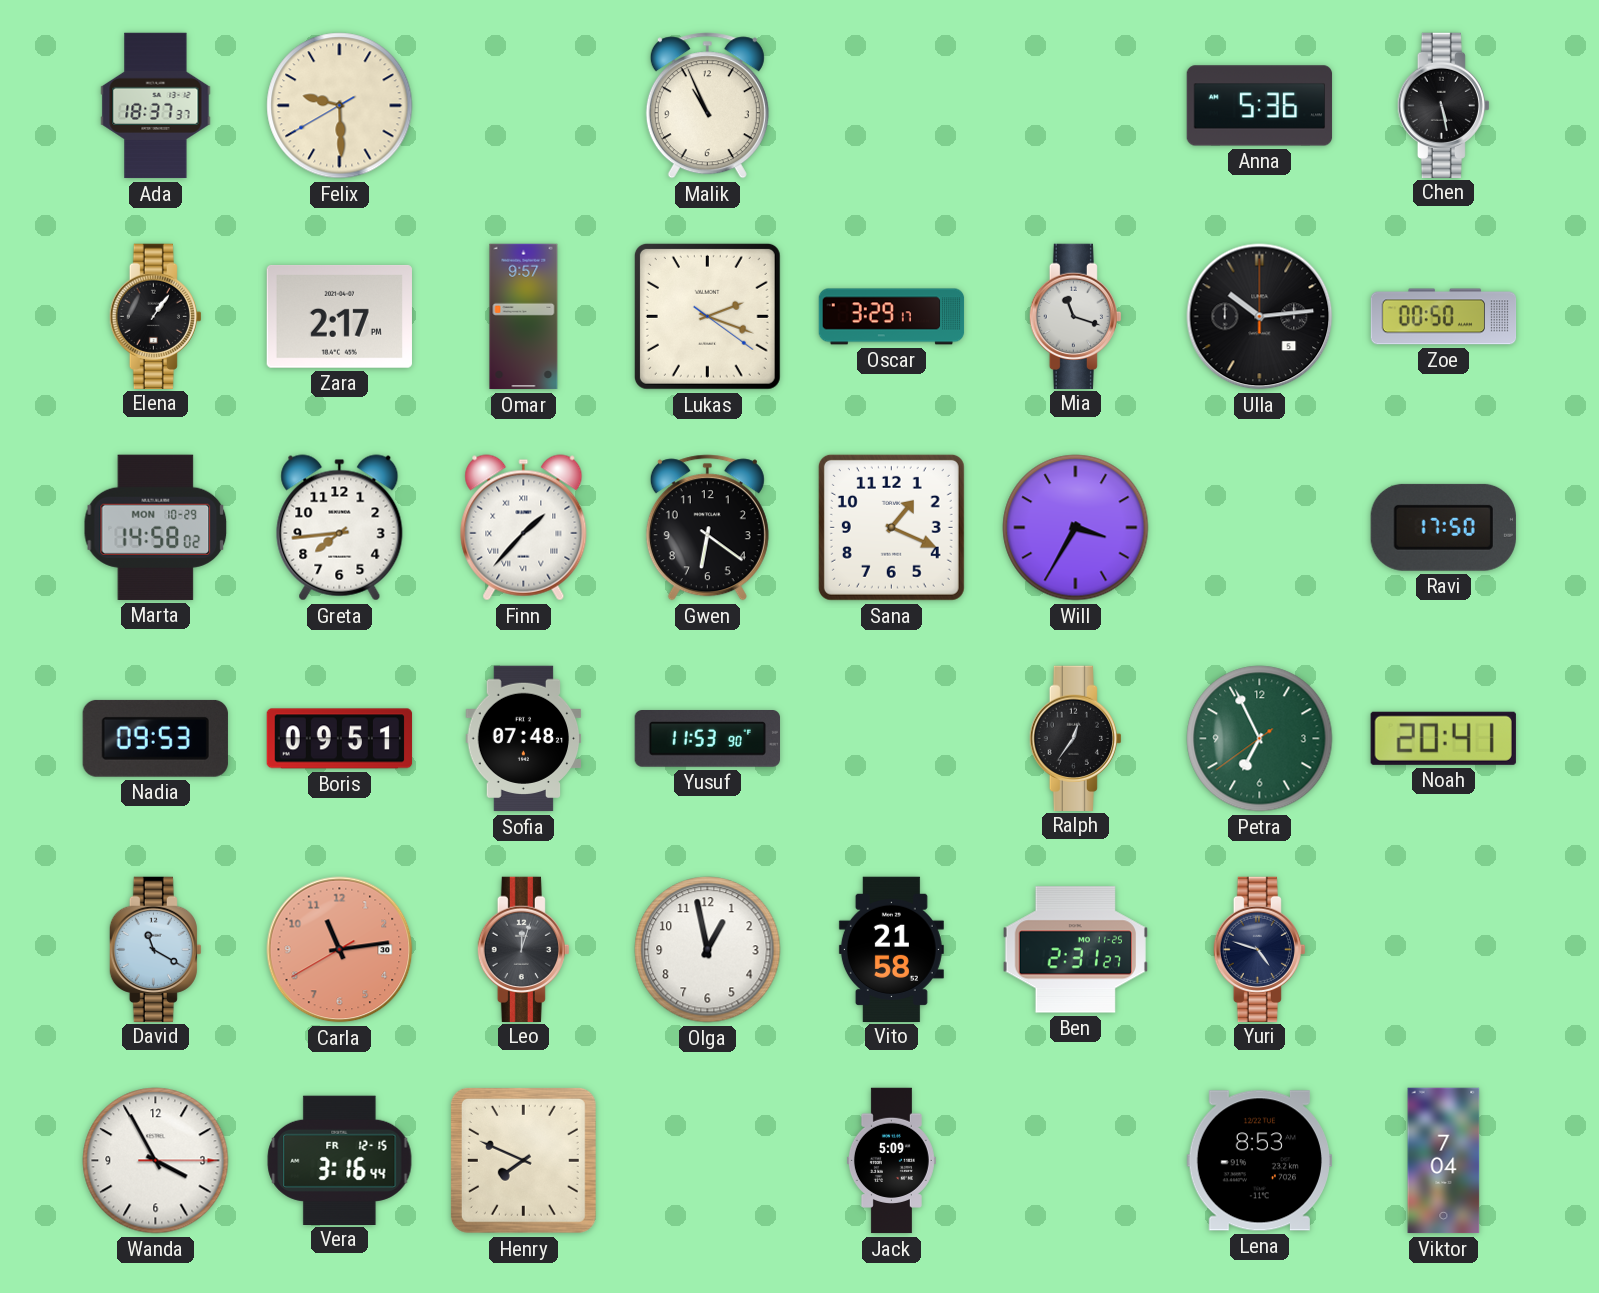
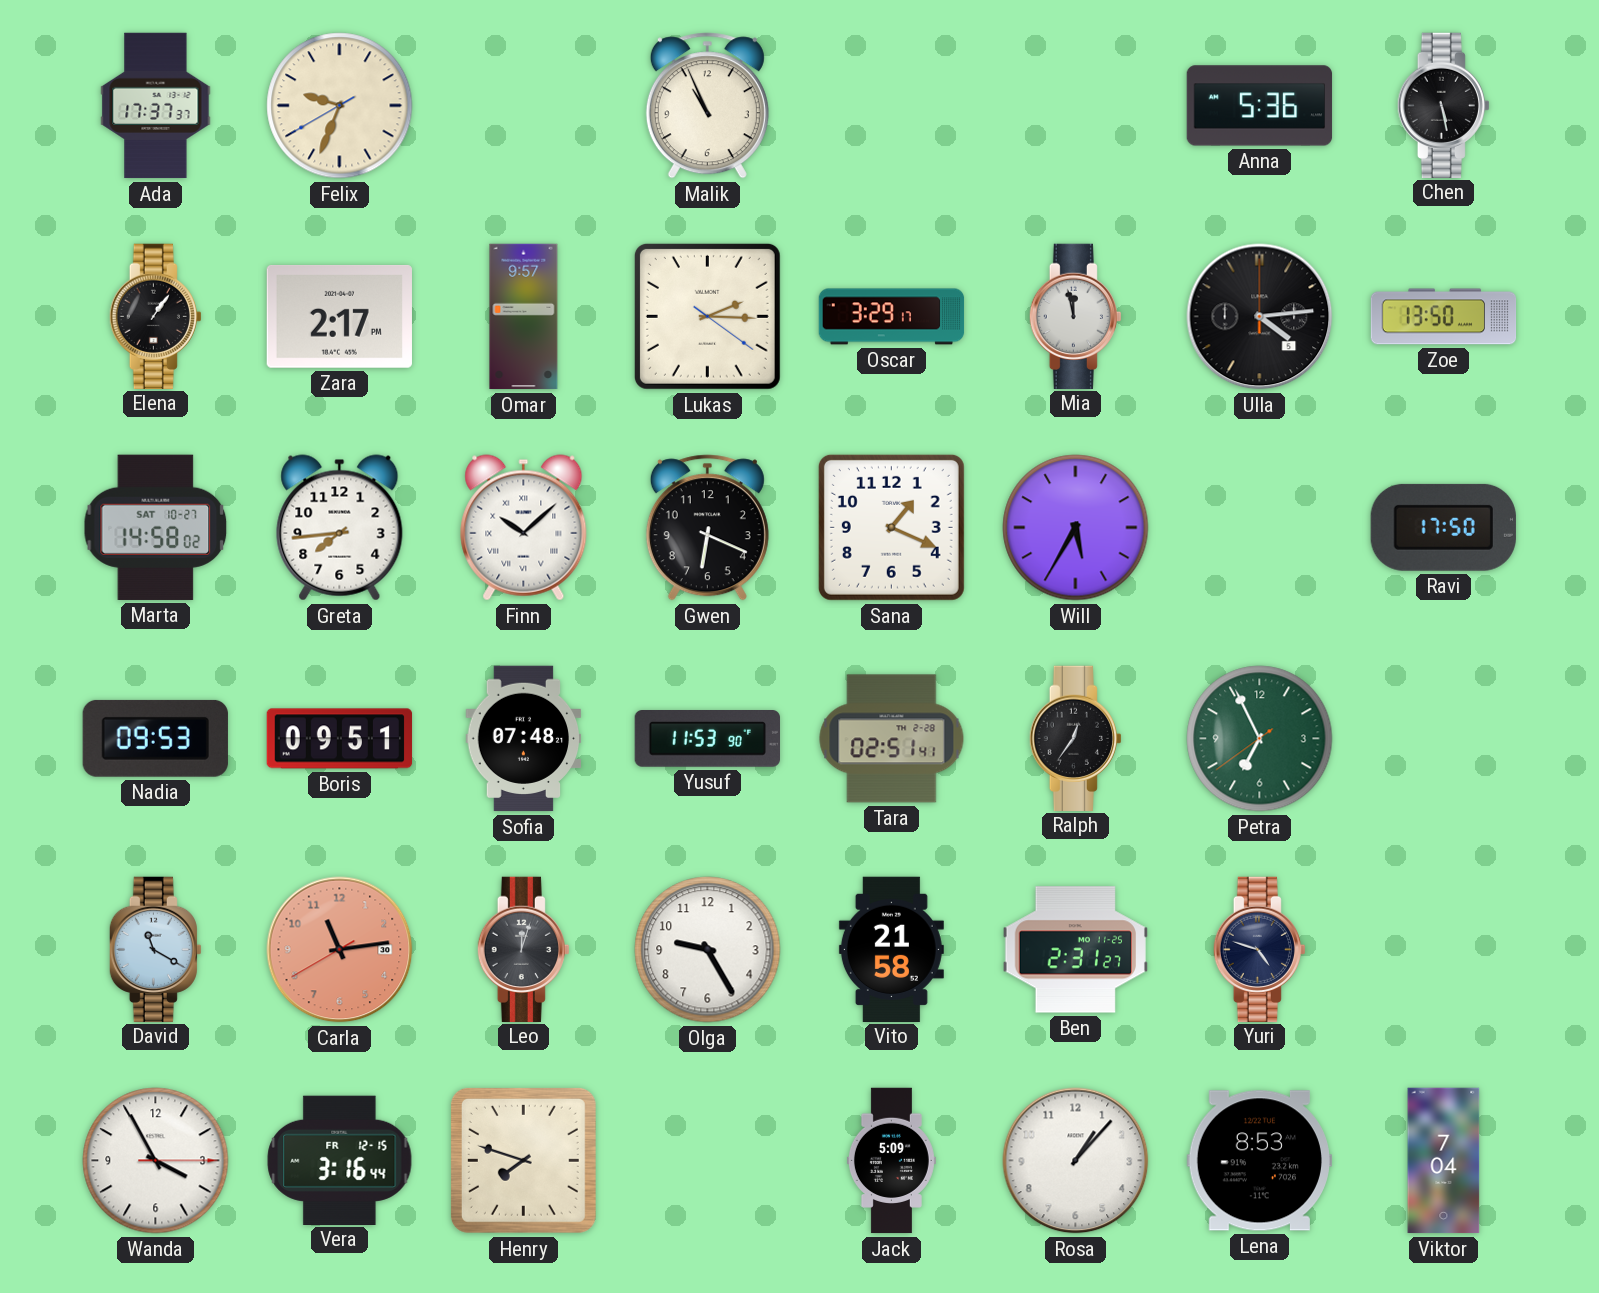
Ada: 18:37 -> 17:37 (156, 106)
Felix: 9:29 -> 9:33 (340, 106)
Lukas: 2:18 -> 2:15 (707, 316)
Mia: 11:18 -> 11:58 (1075, 316)
Ulla: 10:14 -> 4:14 (1260, 317)
Zoe: 00:50 -> 13:50 (1444, 317)
Marta date: MON 10-29 -> SAT 10-27 (156, 527)
Finn: 1:37 -> 10:08 (524, 528)
Gwen: 6:21 -> 6:19 (707, 528)
Will: 3:35 -> 5:35 (1076, 528)
Tara: none -> 02:51 (892, 739)
Noah: 20:41 -> none (1443, 738)
Olga: 12:58 -> 9:25 (708, 950)
Henry: 7:49 -> 7:48 (523, 1160)
Rosa: none -> 1:07 (1076, 1161)
